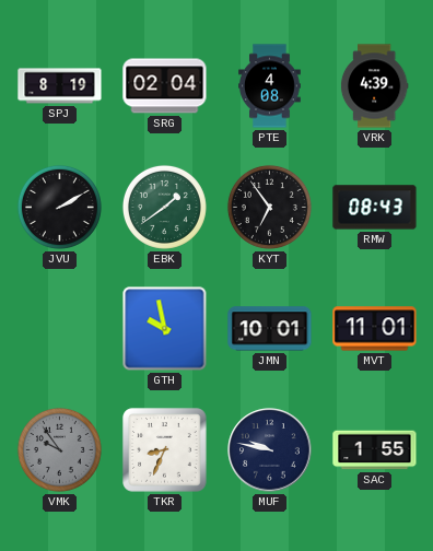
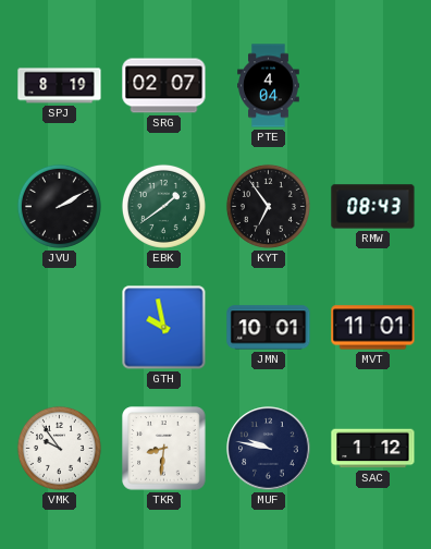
SRG: 02:04 -> 02:07 (164, 86)
PTE: 4:08 -> 4:04 (269, 86)
VRK: 4:39 -> none (374, 86)
VMK dial: grey -> white (59, 448)
TKR: 8:34 -> 8:31 (164, 449)
SAC: 1:55 -> 1:12 (373, 449)
